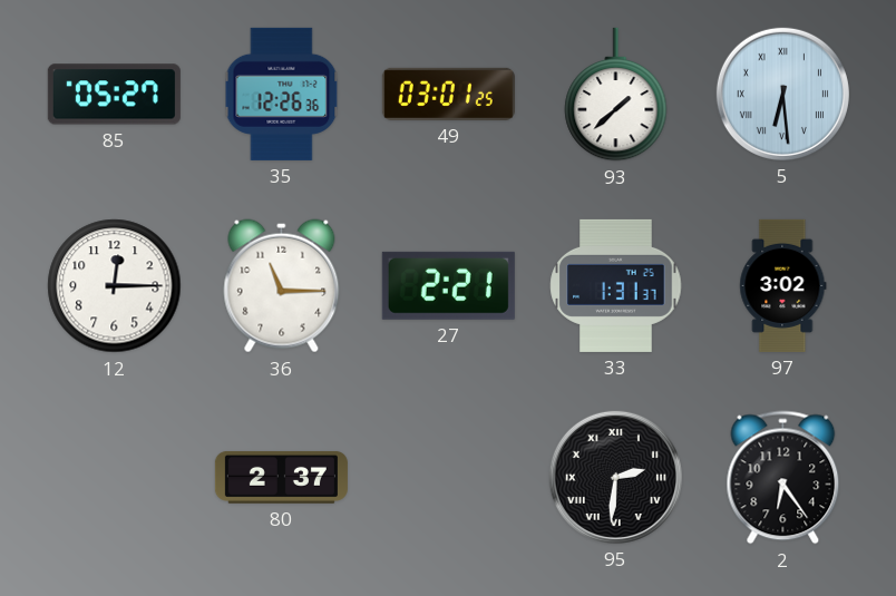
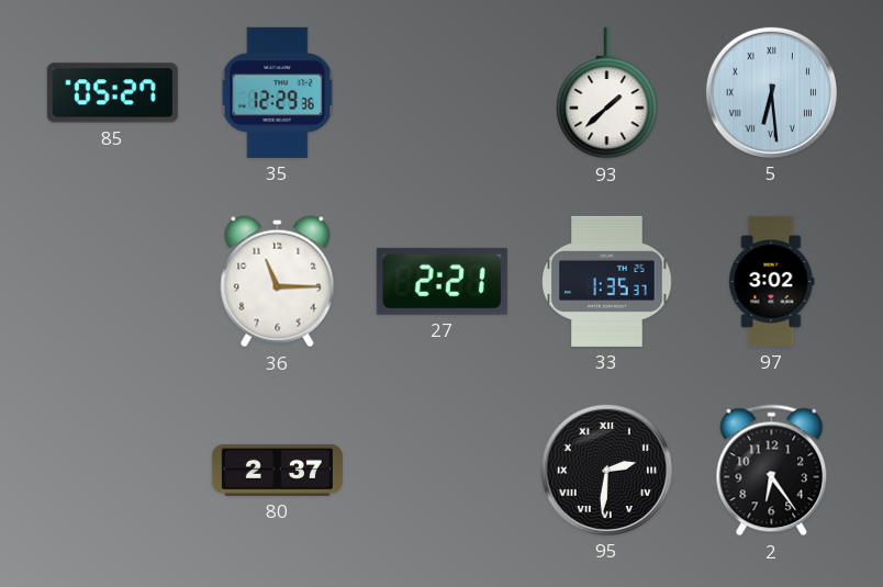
35: 12:26 -> 12:29 (278, 92)
49: 03:01 -> none (448, 94)
12: 12:15 -> none (115, 286)
33: 1:31 -> 1:35 (607, 281)
